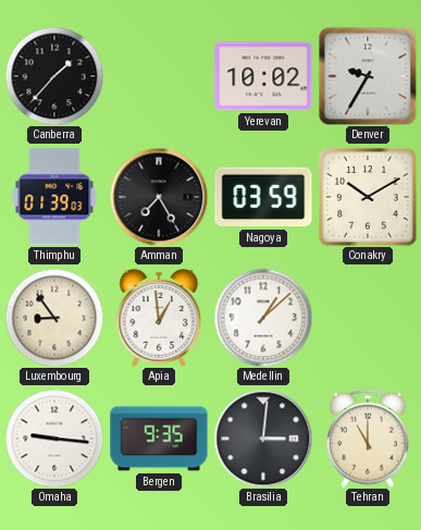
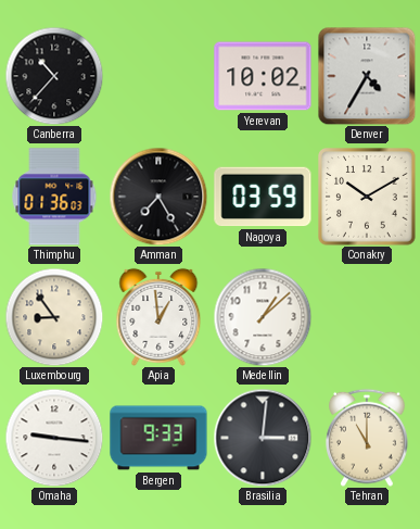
Canberra: 1:37 -> 10:37 (54, 76)
Denver: 9:35 -> 4:35 (367, 76)
Thimphu: 01:39 -> 01:36 (54, 197)
Bergen: 9:35 -> 9:33 (158, 438)
